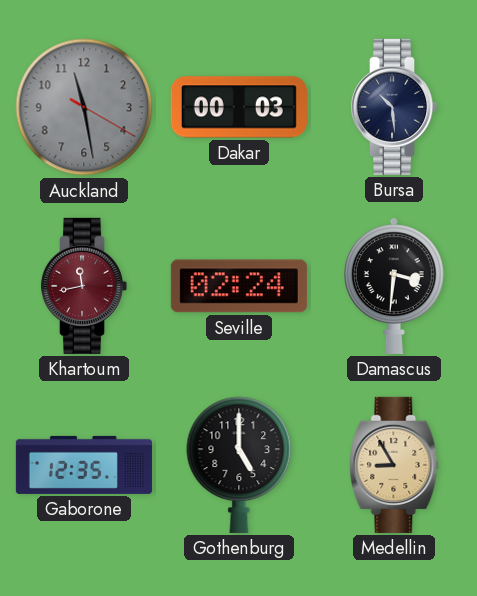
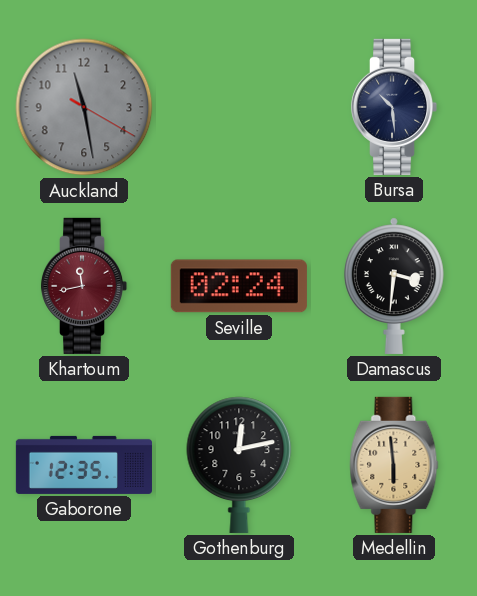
Dakar: 00:03 -> none (239, 107)
Gothenburg: 5:00 -> 12:13 (239, 465)
Medellin: 8:55 -> 5:59 (394, 465)
